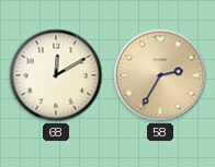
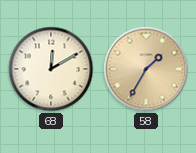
58: 2:35 -> 1:35 (146, 69)
